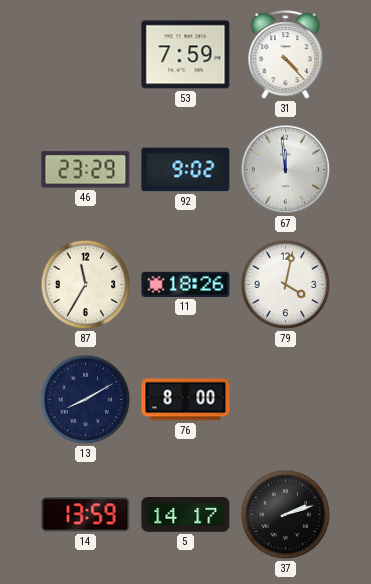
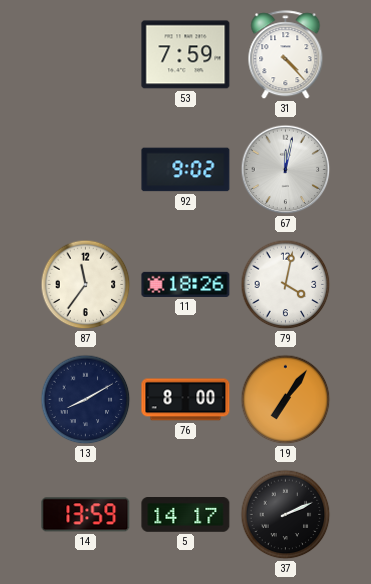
46: 23:29 -> none (86, 170)
67: 11:59 -> 12:02 (286, 170)
87: 11:35 -> 11:36 (86, 285)
19: none -> 7:06 (286, 400)
37: 2:12 -> 2:11 (286, 515)
